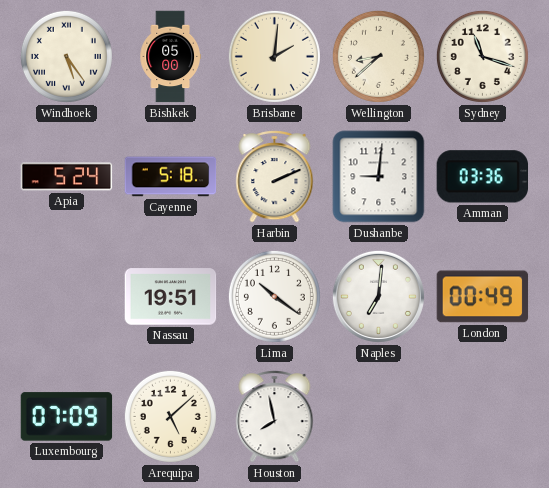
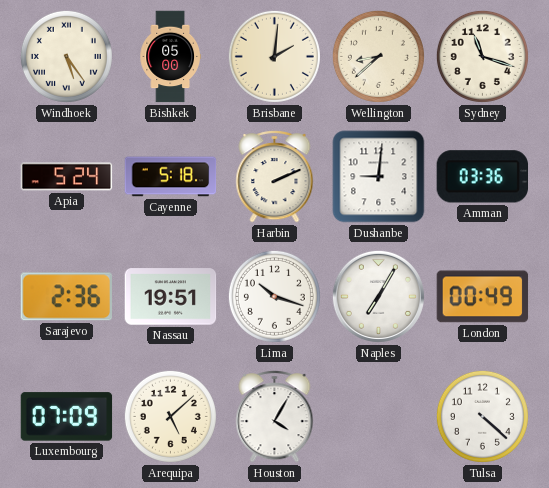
Sarajevo: none -> 2:36 (66, 297)
Lima: 10:21 -> 10:18 (274, 296)
Naples: 7:01 -> 7:05 (378, 296)
Houston: 7:58 -> 4:05 (275, 417)
Tulsa: none -> 4:22 (482, 416)
